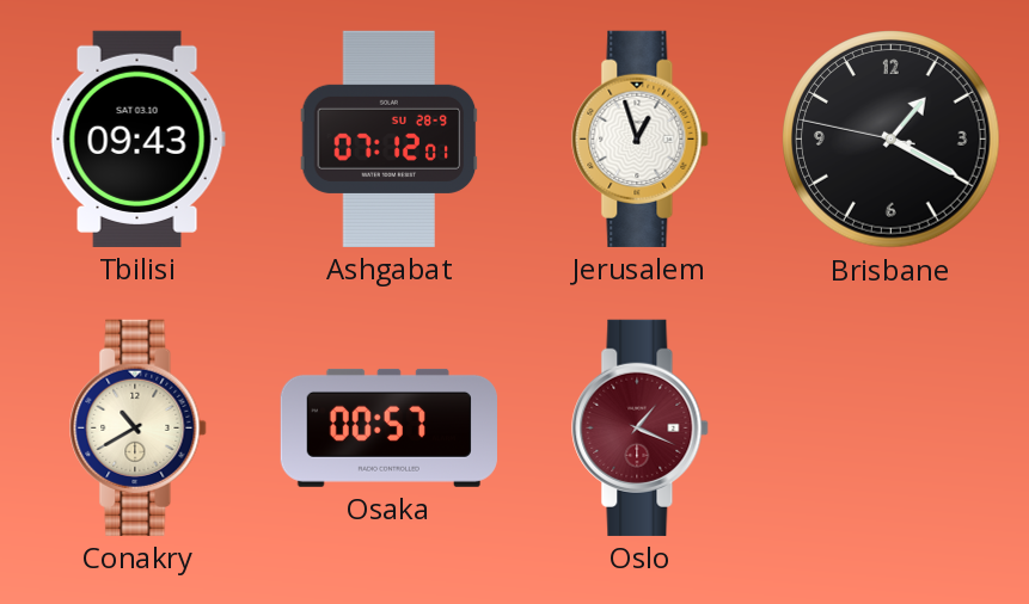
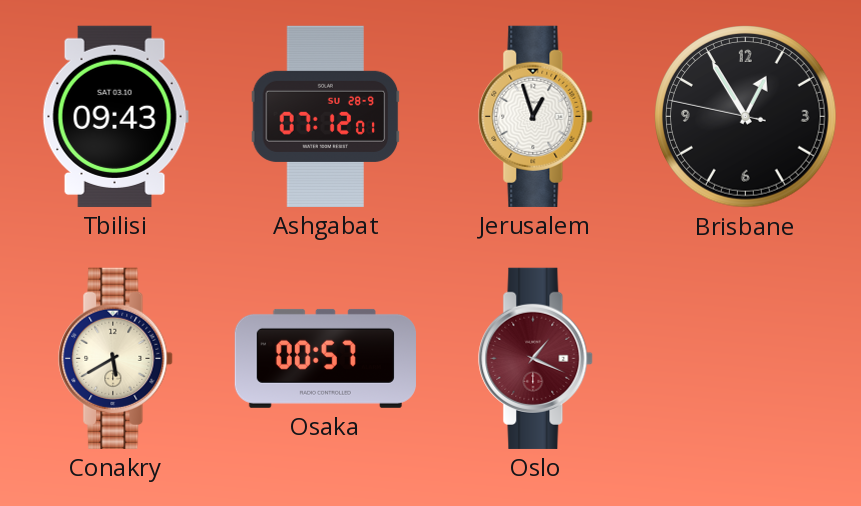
Brisbane: 1:19 -> 12:54 (746, 117)
Conakry: 10:40 -> 5:40 (116, 358)
